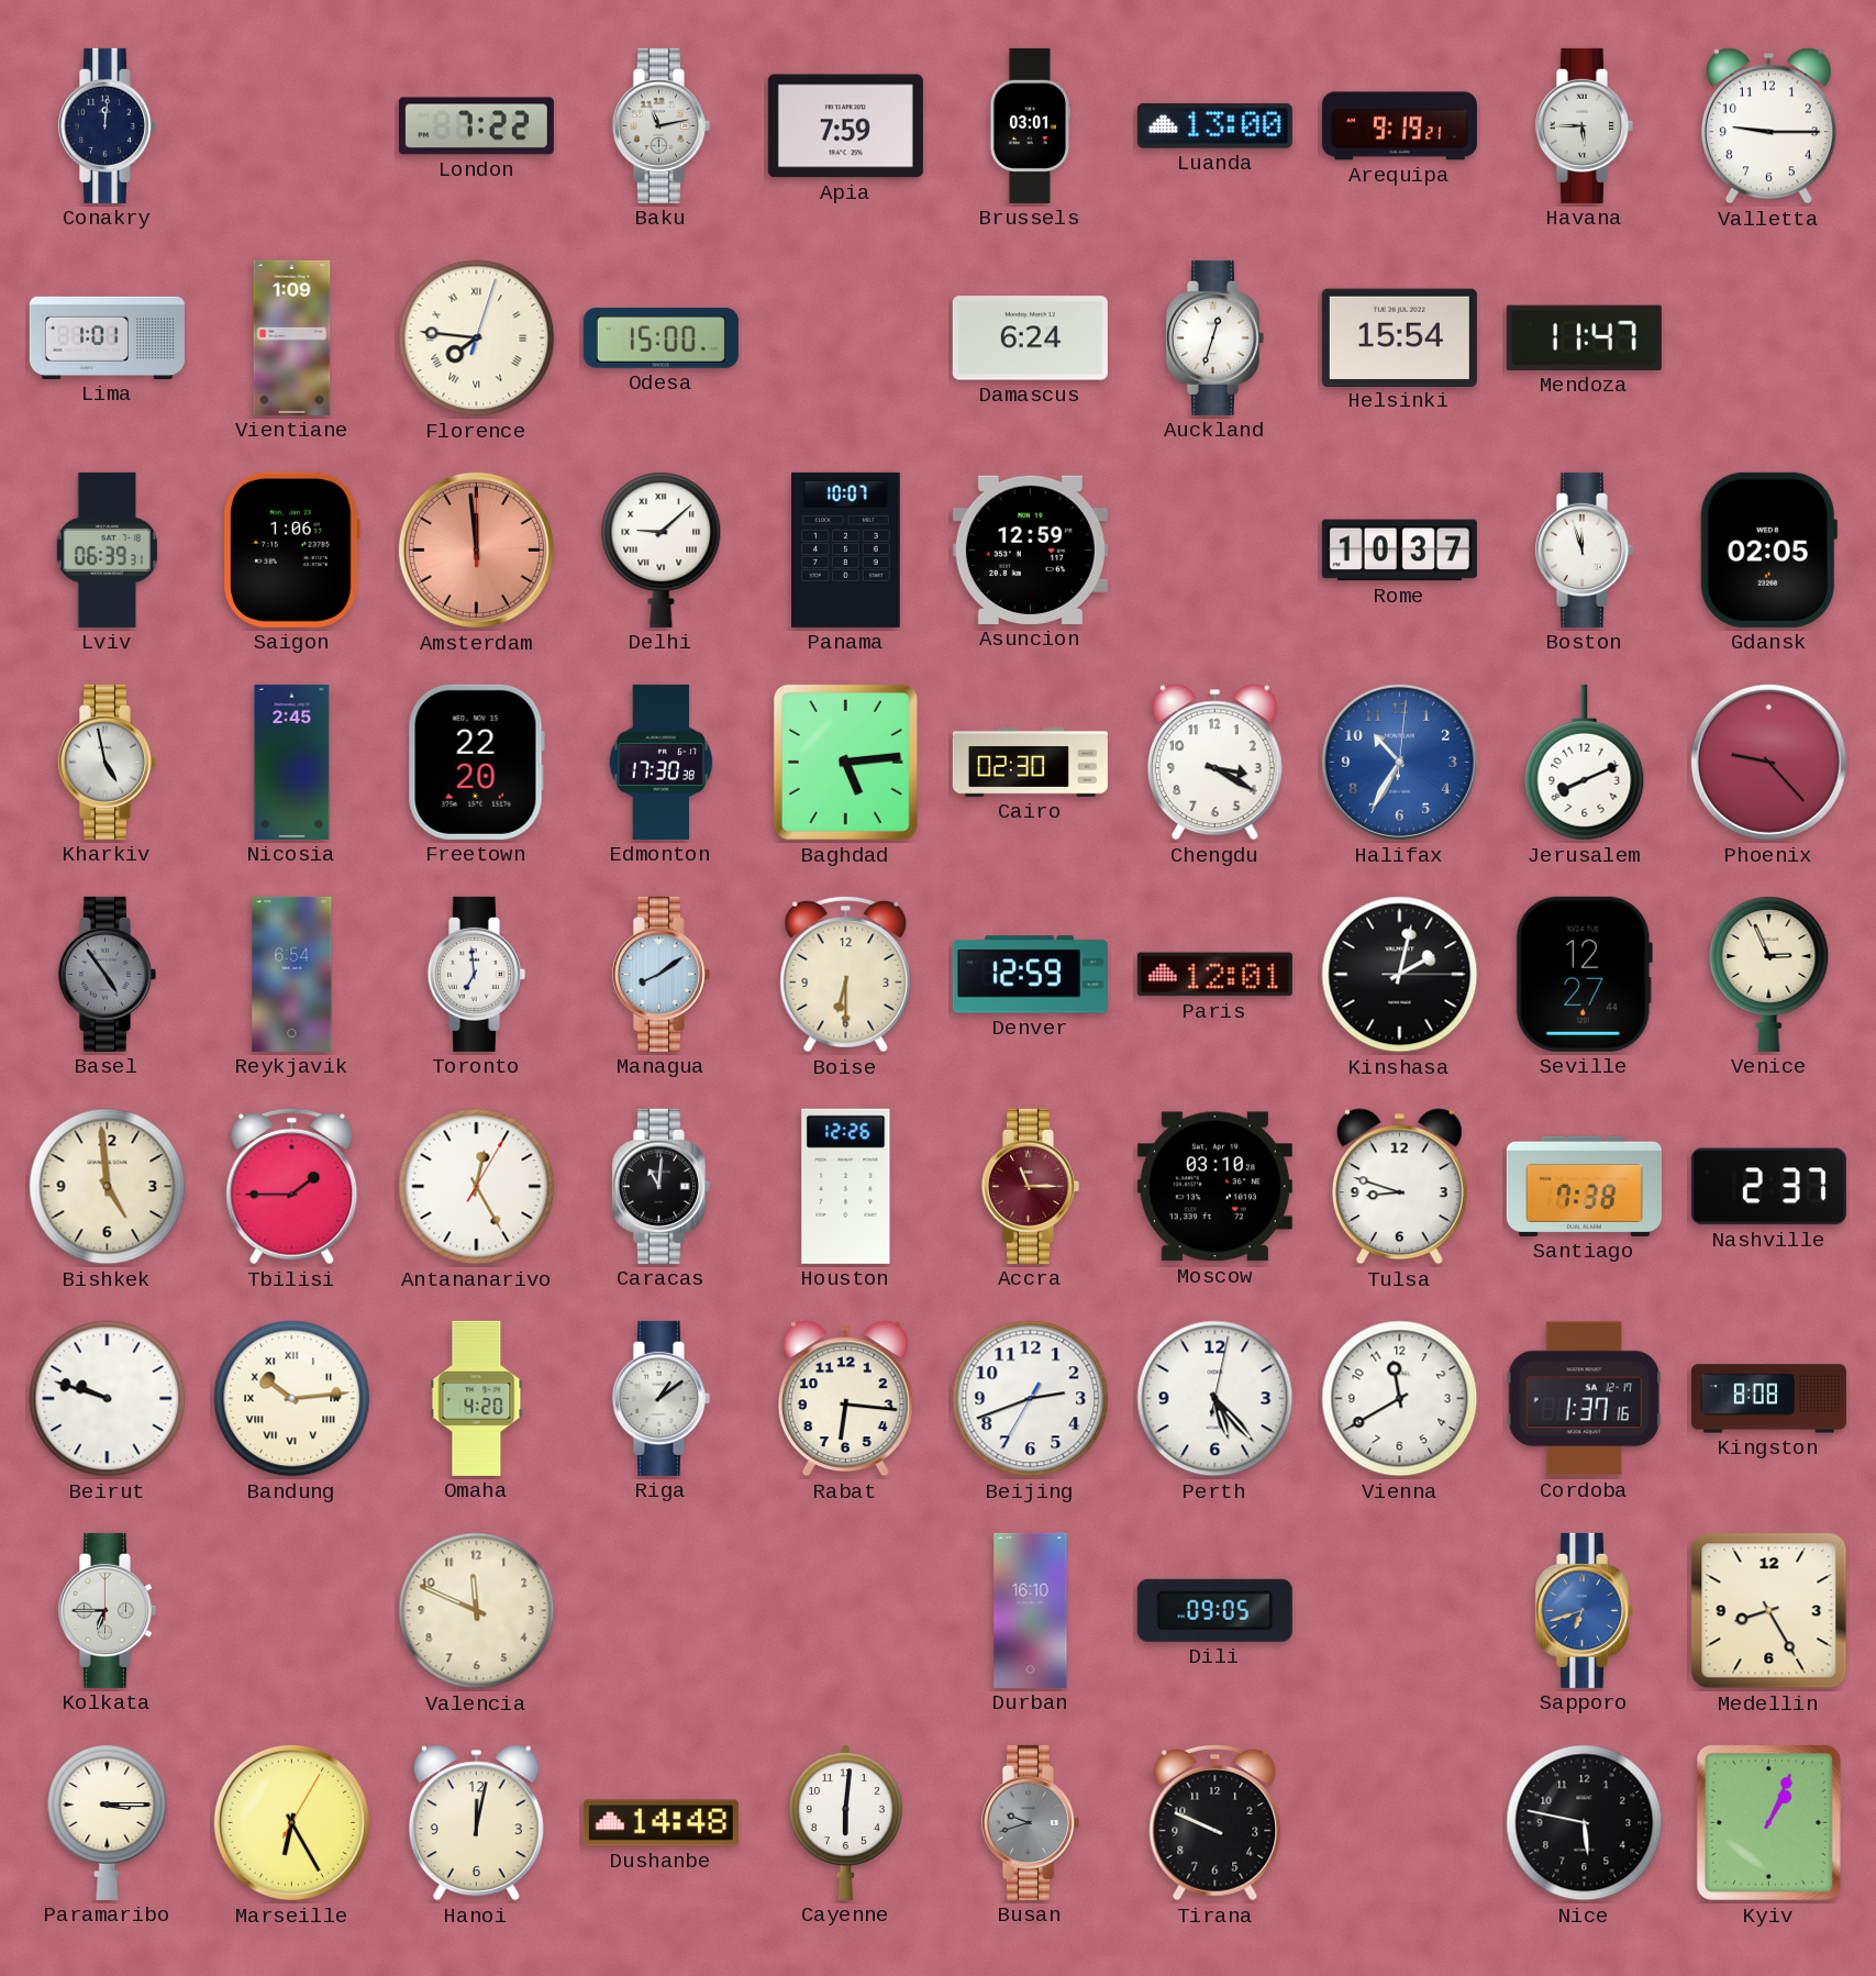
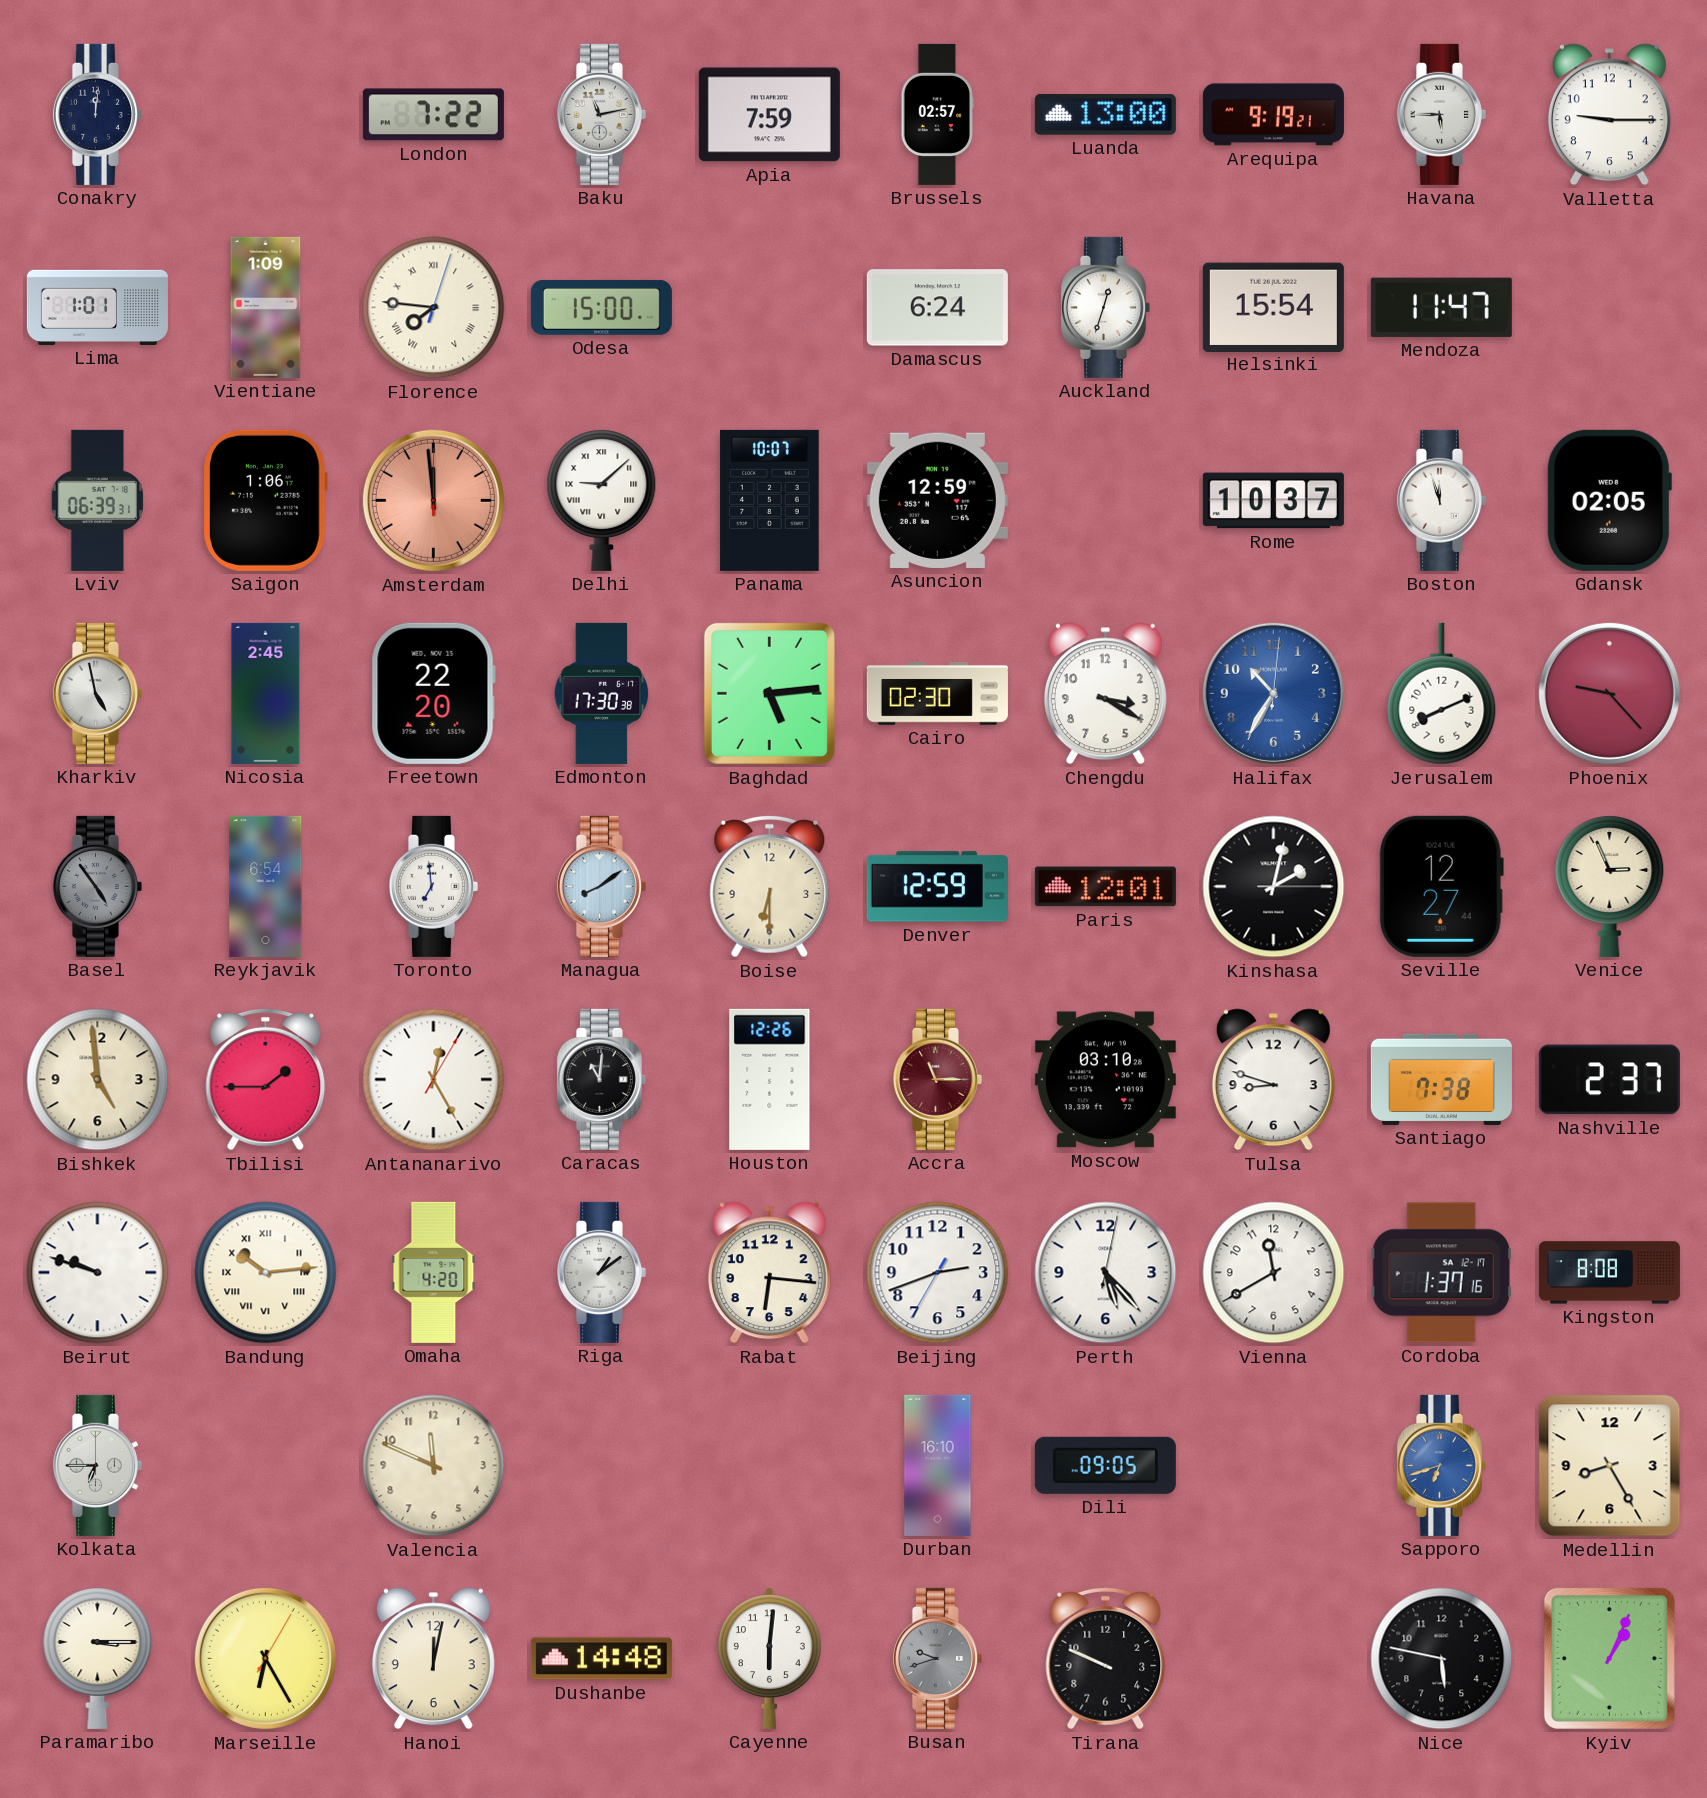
Brussels: 03:01 -> 02:57 (937, 114)
